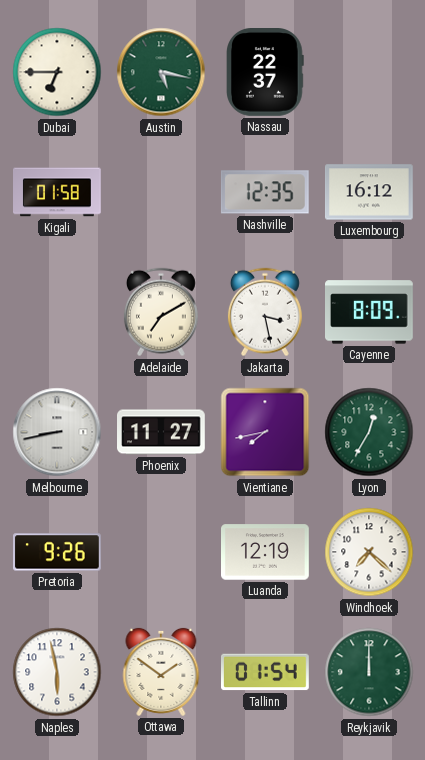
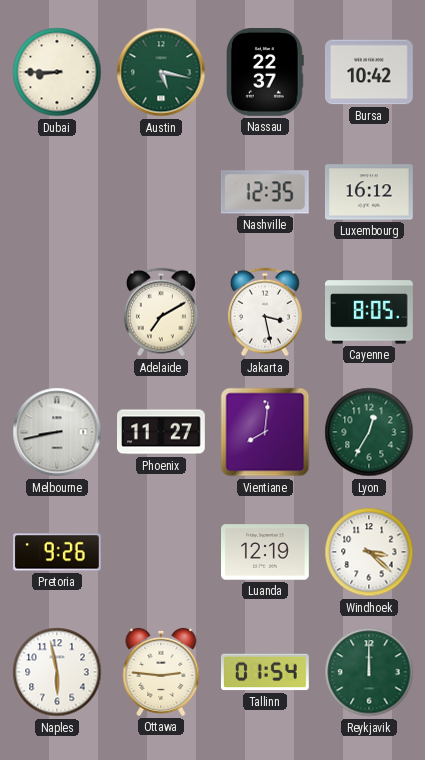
Dubai: 6:45 -> 8:45 (57, 72)
Bursa: none -> 10:42 (370, 72)
Kigali: 01:58 -> none (58, 192)
Cayenne: 8:09 -> 8:05 (370, 312)
Vientiane: 7:43 -> 8:01 (265, 432)
Windhoek: 7:22 -> 3:22 (369, 552)
Ottawa: 1:51 -> 2:46 (161, 672)
